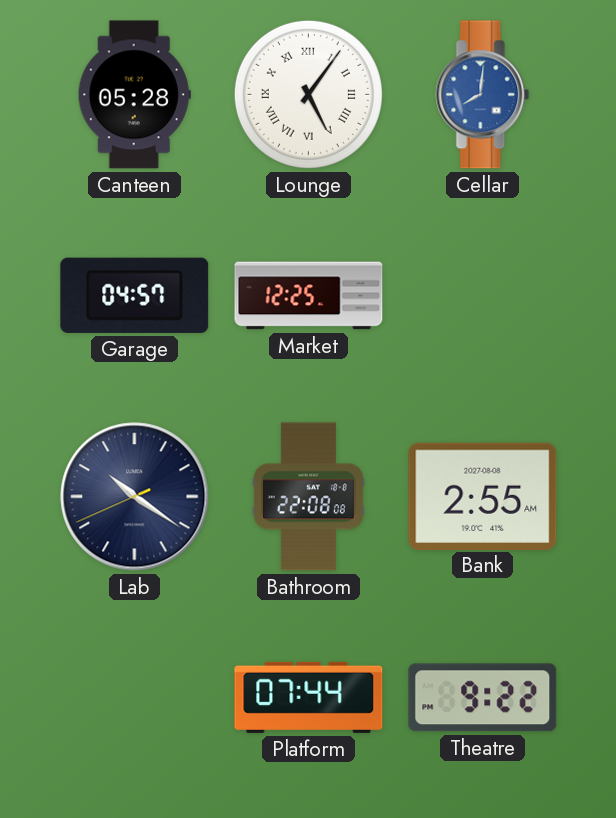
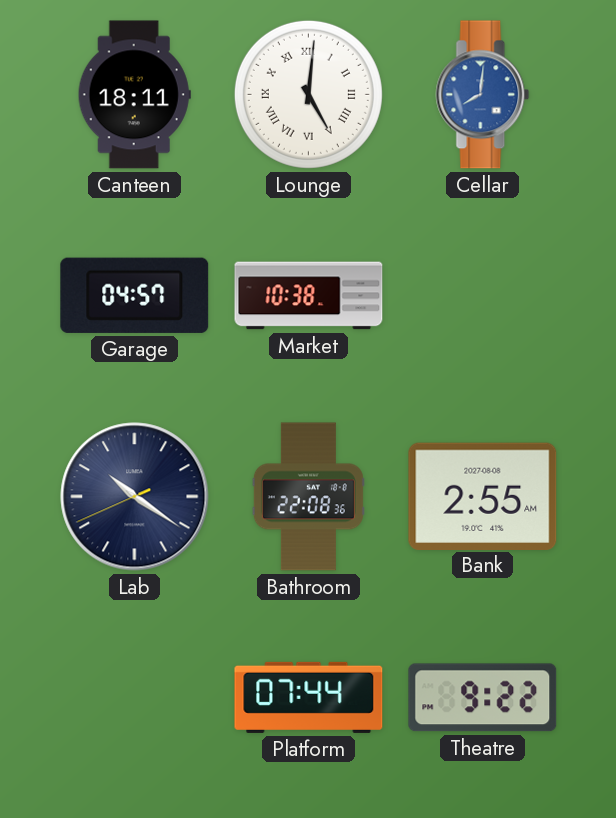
Canteen: 05:28 -> 18:11 (134, 95)
Lounge: 5:06 -> 5:01 (308, 94)
Market: 12:25 -> 10:38 (309, 296)
Bathroom: 22:08:08 -> 22:08:36 (308, 497)
